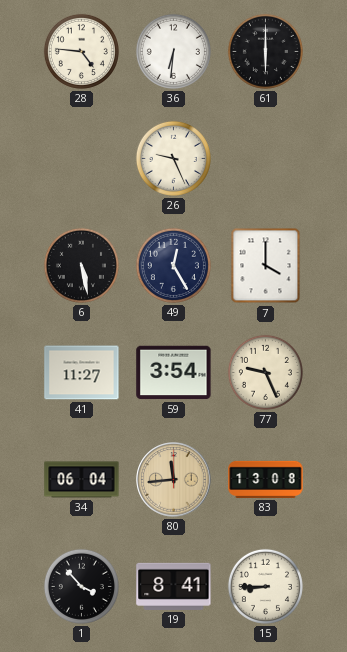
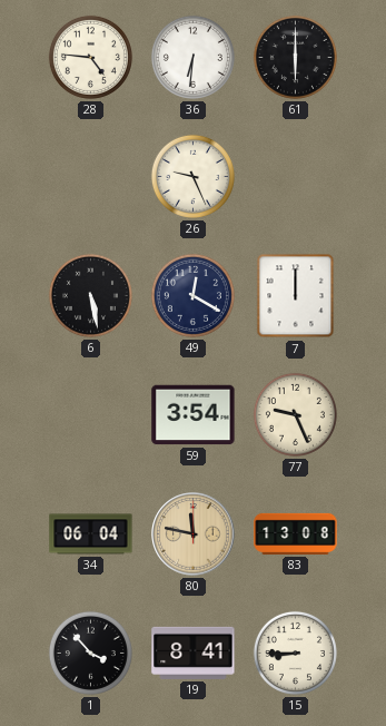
49: 12:25 -> 12:20 (192, 295)
7: 4:00 -> 12:00 (296, 296)
41: 11:27 -> none (82, 373)
80: 11:44 -> 11:47 (194, 534)
